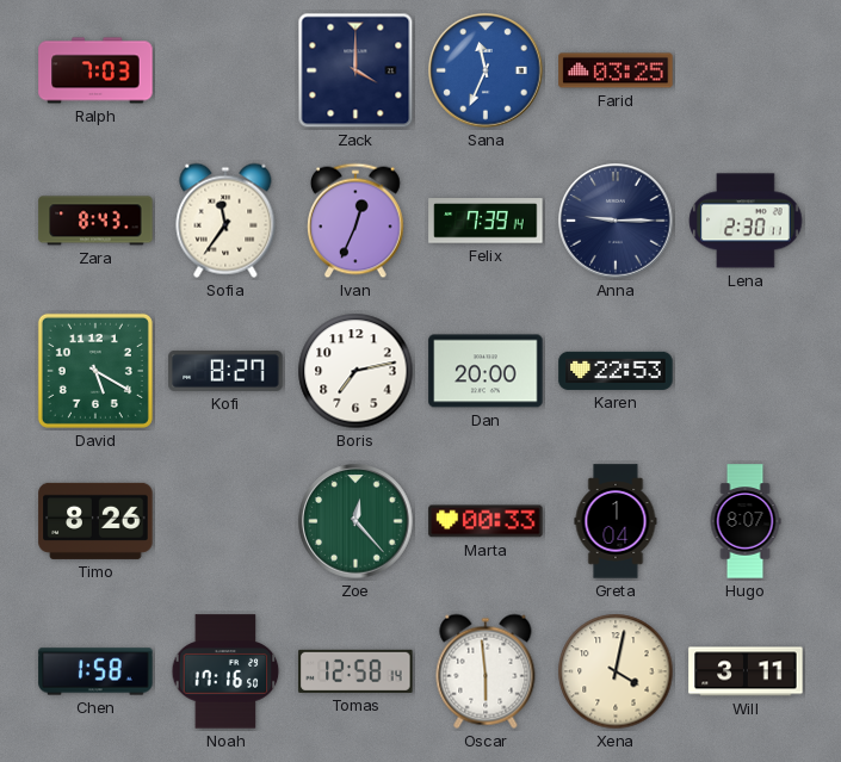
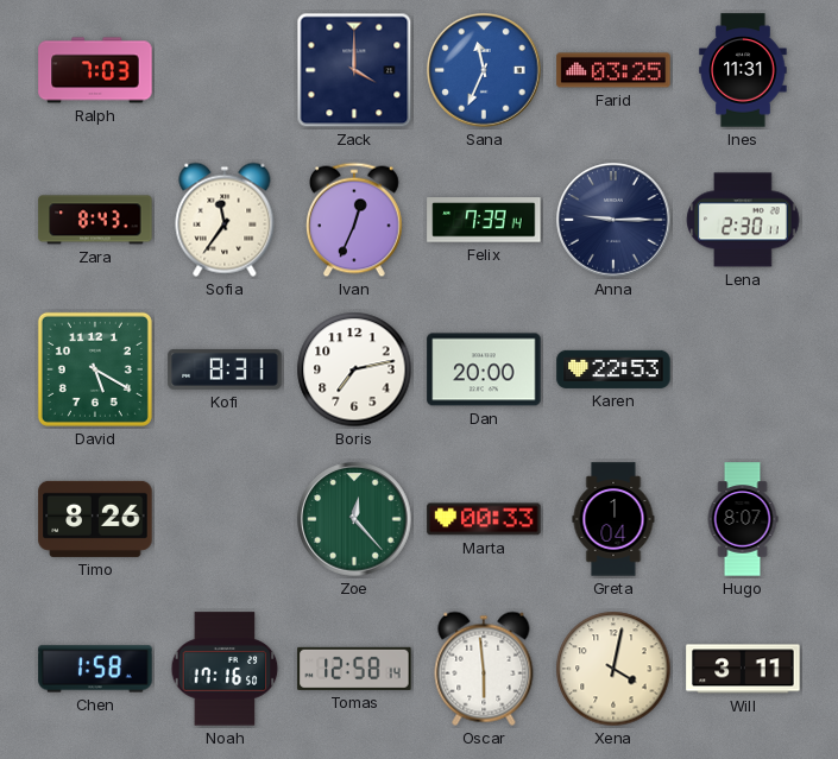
Ines: none -> 11:31 (743, 70)
Kofi: 8:27 -> 8:31 (225, 369)
